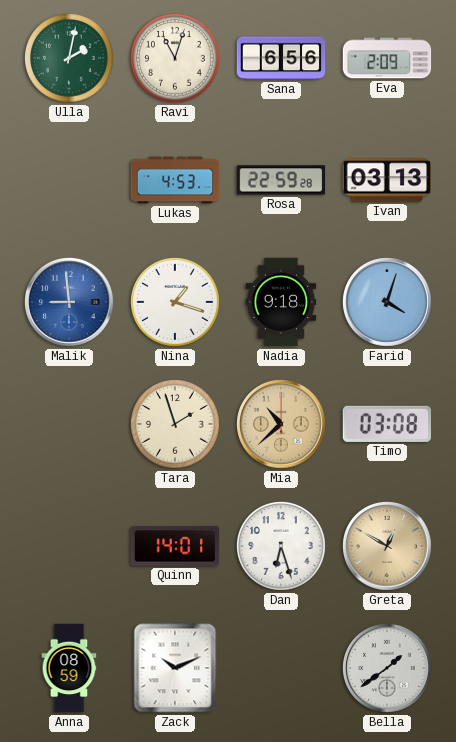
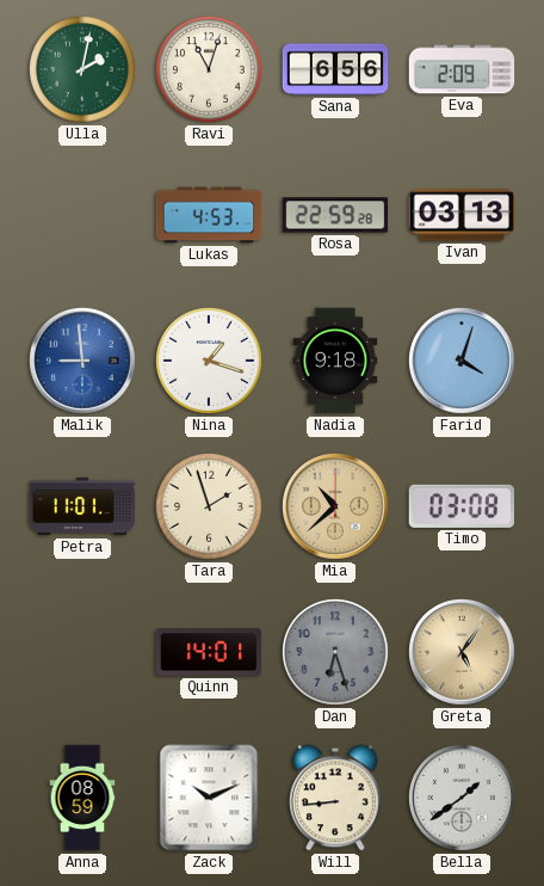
Petra: none -> 11:01 (82, 506)
Dan dial: white -> grey (336, 653)
Greta: 12:50 -> 5:06 (463, 653)
Will: none -> 8:44 (336, 798)
